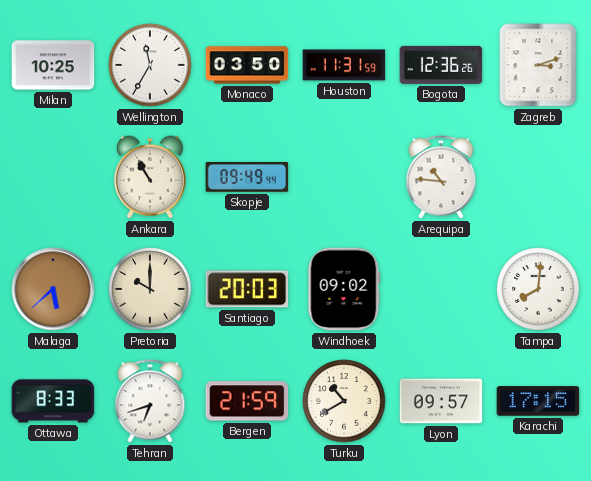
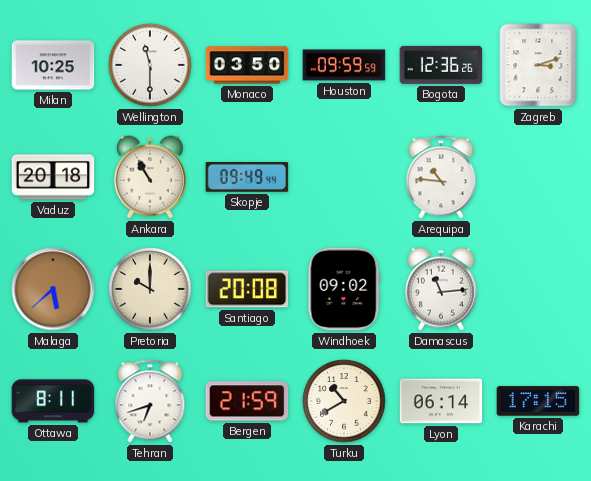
Wellington: 11:35 -> 11:30 (150, 65)
Houston: 11:31 -> 09:59 (344, 65)
Vaduz: none -> 20:18 (53, 177)
Santiago: 20:03 -> 20:08 (247, 289)
Damascus: none -> 11:14 (441, 289)
Tampa: 8:01 -> none (538, 289)
Ottawa: 8:33 -> 8:11 (53, 401)
Lyon: 09:57 -> 06:14 (441, 401)
